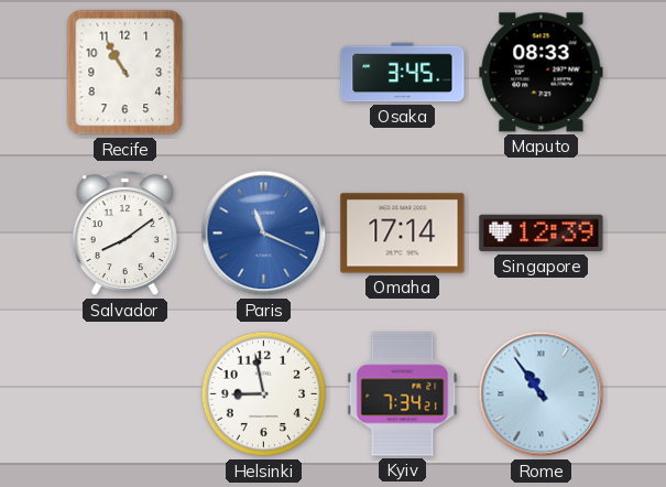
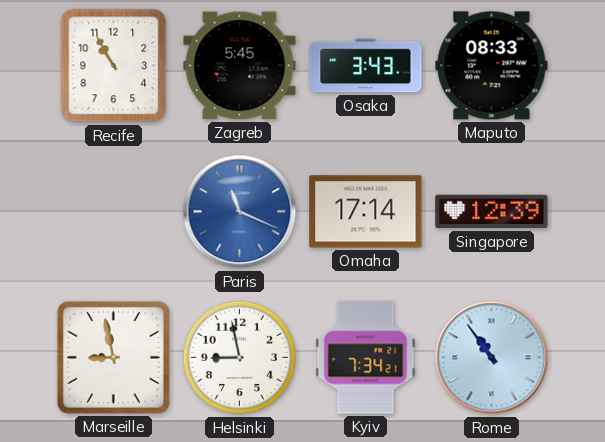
Zagreb: none -> 5:45 (240, 66)
Osaka: 3:45 -> 3:43 (366, 66)
Salvador: 8:09 -> none (124, 234)
Marseille: none -> 8:58 (113, 357)
